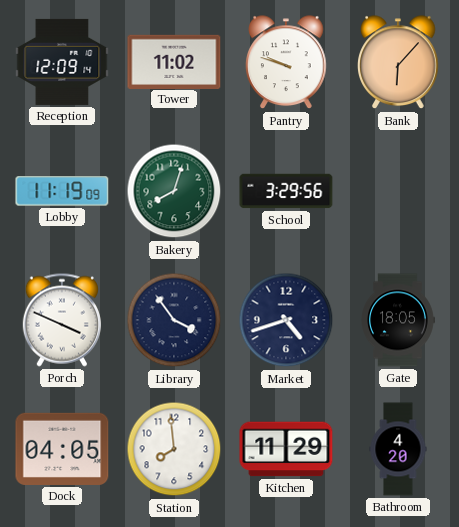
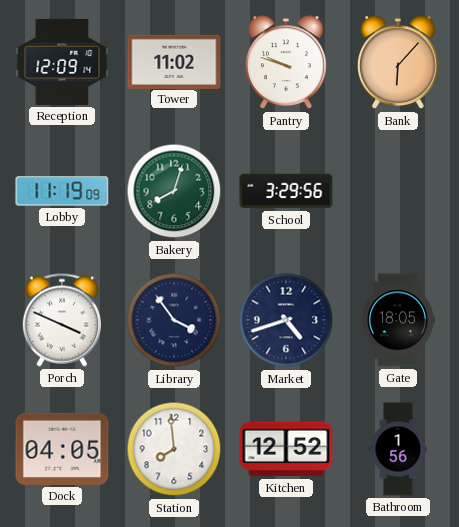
Kitchen: 11:29 -> 12:52 (286, 449)
Bathroom: 4:20 -> 1:56 (398, 449)
